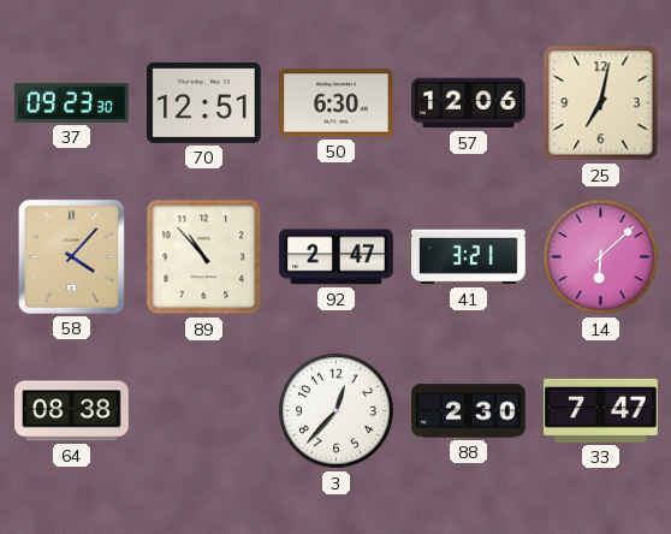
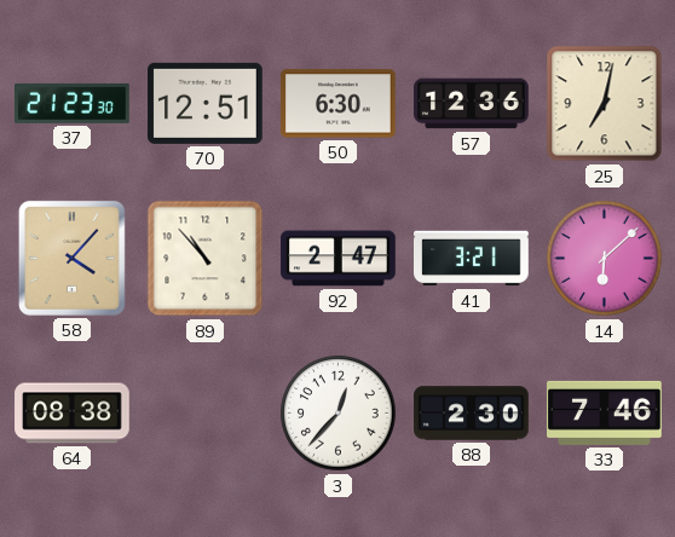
37: 09:23 -> 21:23 (73, 103)
57: 12:06 -> 12:36 (472, 104)
33: 7:47 -> 7:46 (605, 412)
